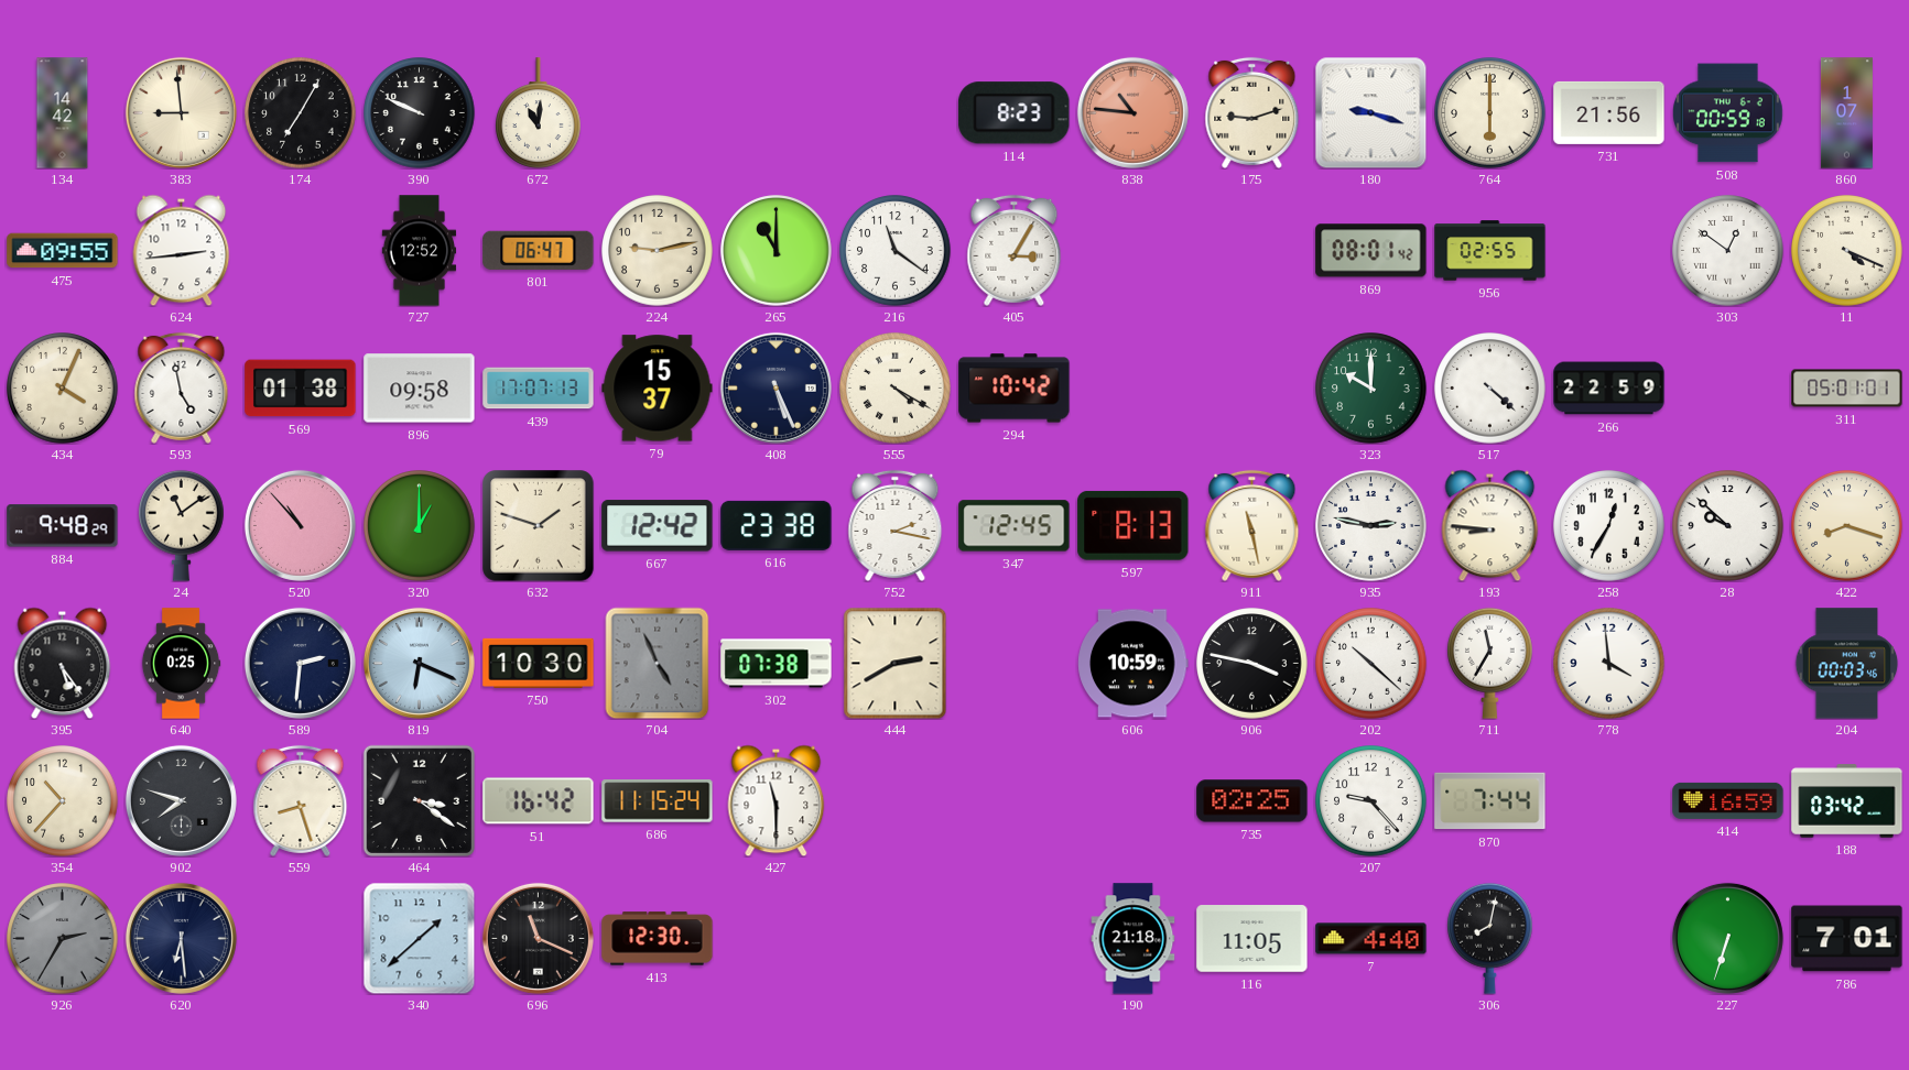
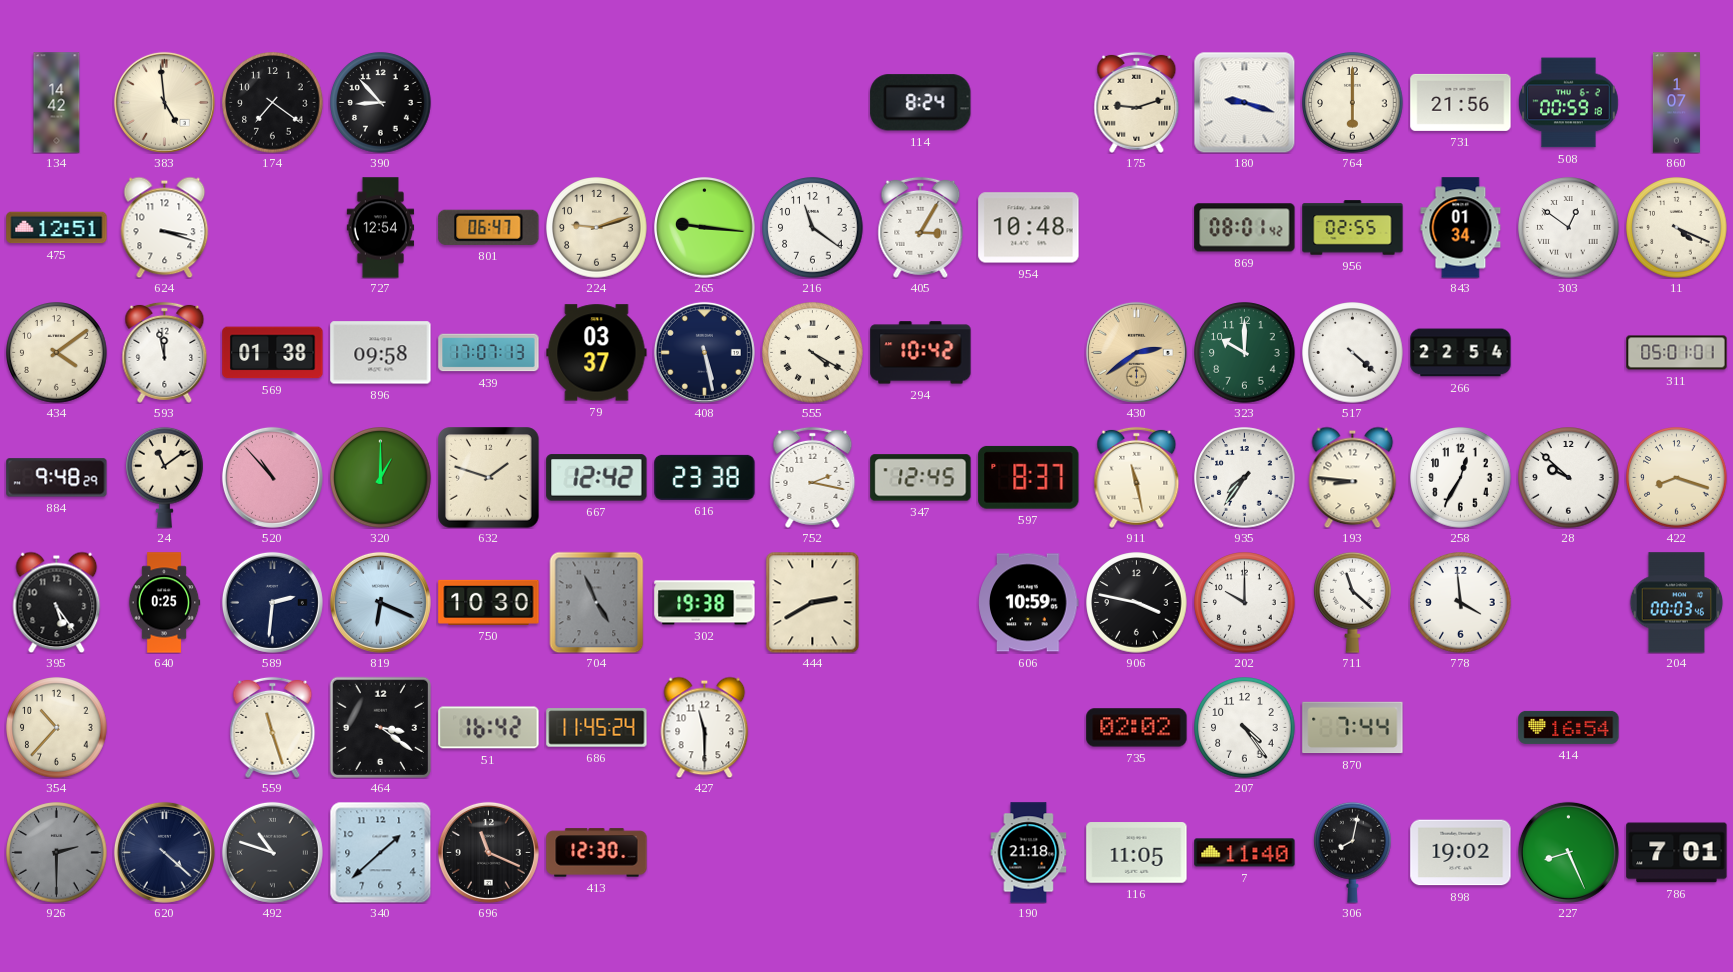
383: 8:59 -> 4:59 (164, 102)
174: 7:05 -> 7:21 (273, 103)
390: 9:49 -> 8:53 (381, 103)
672: 11:01 -> none (539, 113)
114: 8:23 -> 8:24 (921, 103)
838: 10:46 -> none (1132, 112)
475: 09:55 -> 12:51 (57, 228)
624: 2:44 -> 3:18 (165, 227)
727: 12:52 -> 12:54 (381, 228)
224: 9:13 -> 9:12 (597, 228)
265: 11:00 -> 9:16 (705, 228)
954: none -> 10:48 (1029, 228)
843: none -> 01:34 (1461, 228)
434: 4:04 -> 4:09 (57, 353)
593: 4:58 -> 11:58 (165, 352)
79: 15:37 -> 03:37 (597, 353)
408: 5:26 -> 5:28 (704, 352)
430: none -> 2:39 (1136, 352)
266: 22:59 -> 22:54 (1461, 353)
597: 8:13 -> 8:37 (1029, 477)
935: 2:47 -> 7:36 (1245, 478)
302: 07:38 -> 19:38 (705, 603)
202: 10:22 -> 10:00 (1245, 603)
711: 11:35 -> 11:22 (1353, 602)
902: 7:48 -> none (181, 800)
559: 8:27 -> 11:27 (273, 727)
686: 11:15 -> 11:45 (597, 728)
735: 02:25 -> 02:02 (1137, 728)
207: 9:23 -> 4:24 (1245, 728)
414: 16:59 -> 16:54 (1569, 727)
188: 03:42 -> none (1847, 801)
926: 2:35 -> 2:30 (57, 853)
620: 6:29 -> 4:22 (164, 852)
492: none -> 10:48 (272, 852)
7: 4:40 -> 11:40 (1245, 853)
898: none -> 19:02 (1461, 853)
227: 6:33 -> 8:26 (1568, 852)
